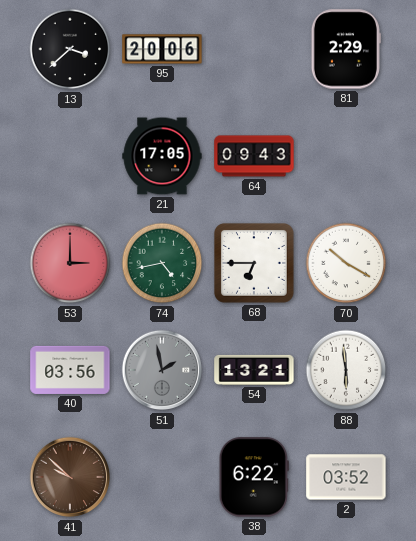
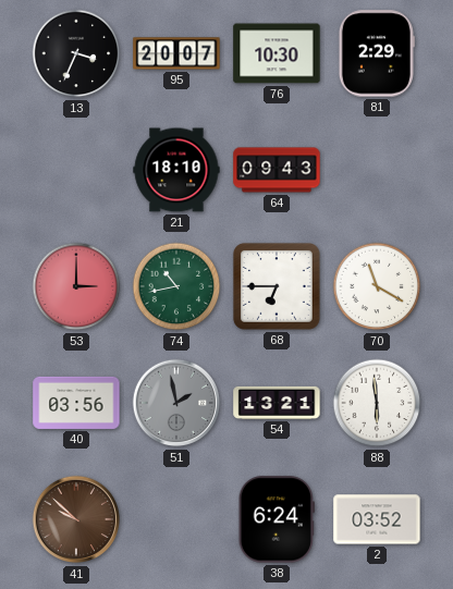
13: 3:38 -> 3:34 (76, 53)
95: 20:06 -> 20:07 (176, 53)
76: none -> 10:30 (277, 53)
21: 17:05 -> 18:10 (176, 170)
74: 4:43 -> 10:43 (176, 286)
70: 10:20 -> 11:20 (377, 286)
38: 6:22 -> 6:24 (277, 519)
